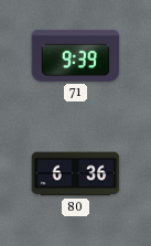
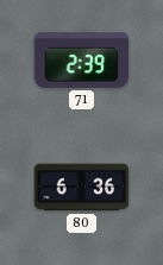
71: 9:39 -> 2:39 (82, 59)
